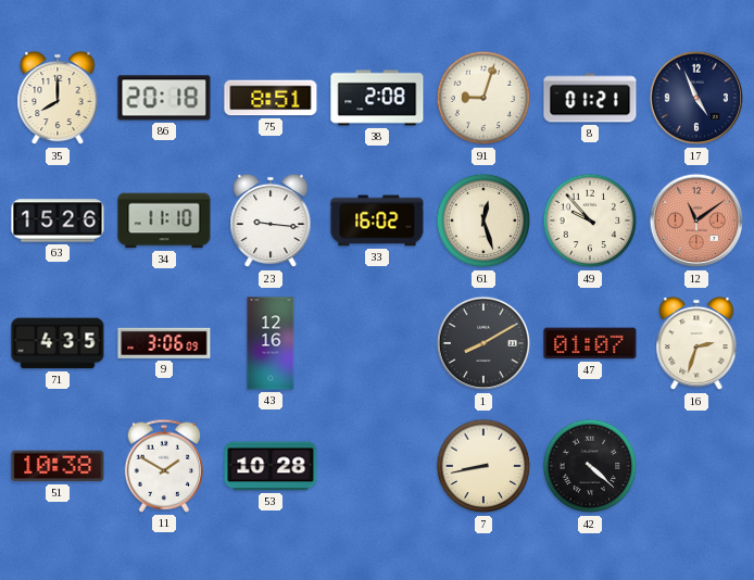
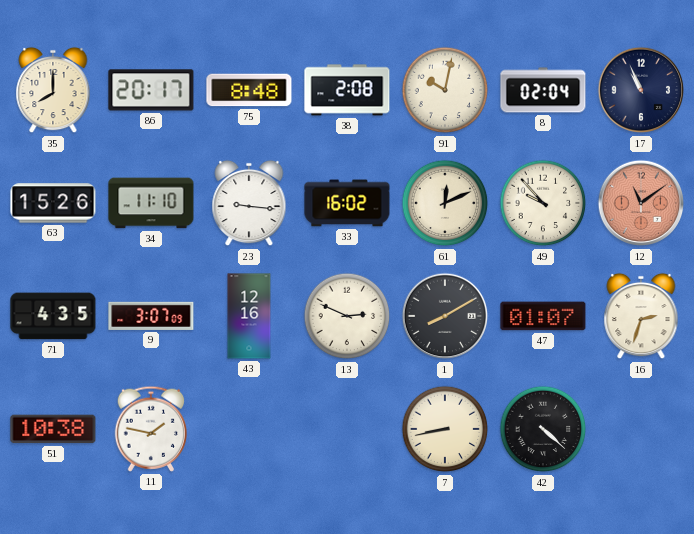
86: 20:18 -> 20:17 (151, 90)
75: 8:51 -> 8:48 (249, 90)
91: 9:03 -> 10:02 (445, 90)
8: 01:21 -> 02:04 (543, 90)
17: 4:56 -> 10:56 (641, 90)
61: 12:27 -> 12:11 (445, 203)
9: 3:06 -> 3:07 (151, 316)
13: none -> 2:49 (347, 316)
11: 1:50 -> 1:47 (150, 429)
53: 10:28 -> none (271, 466)
